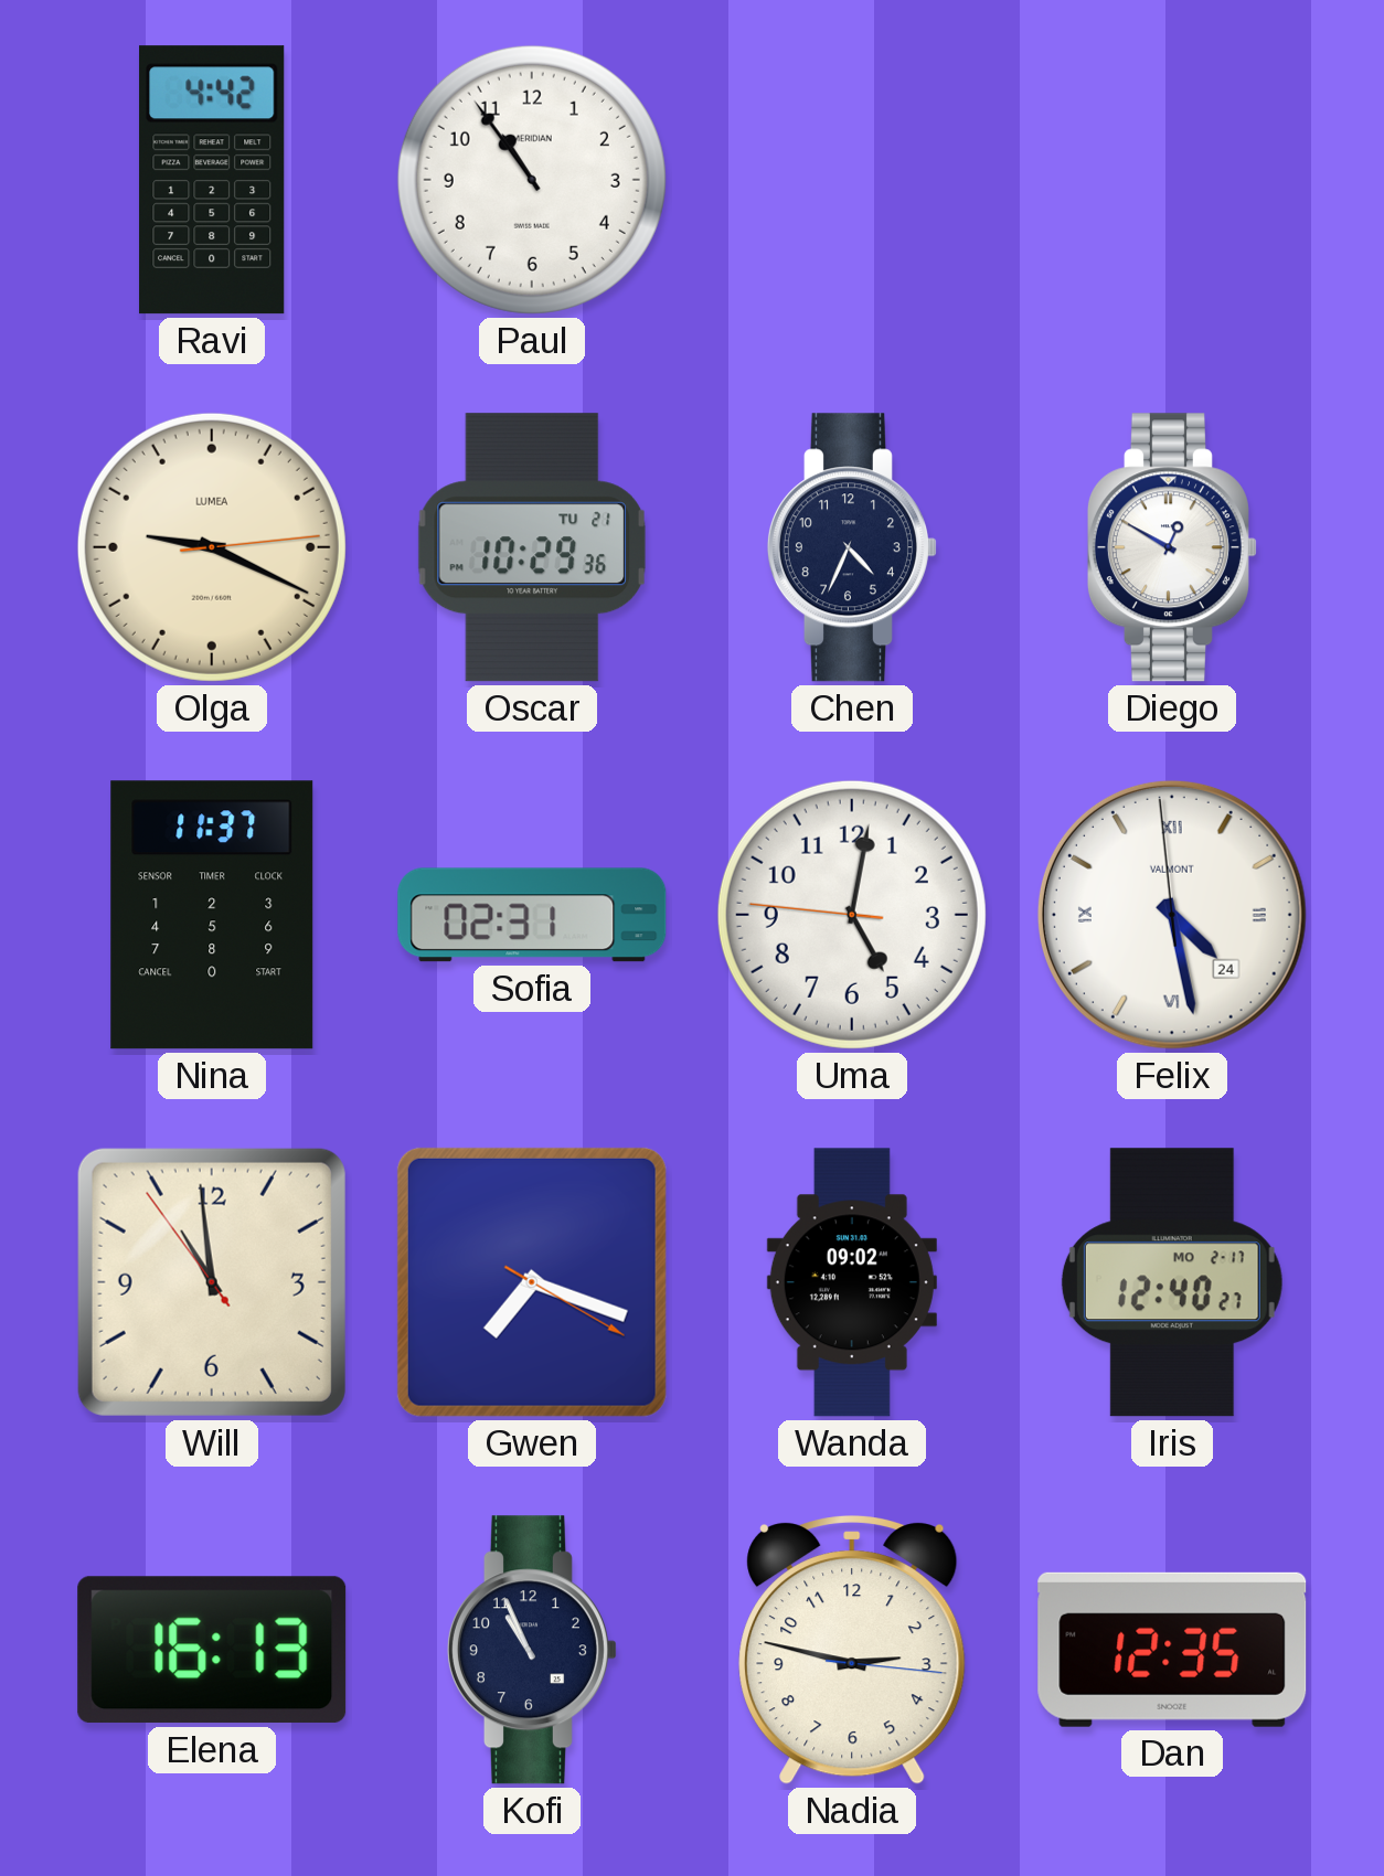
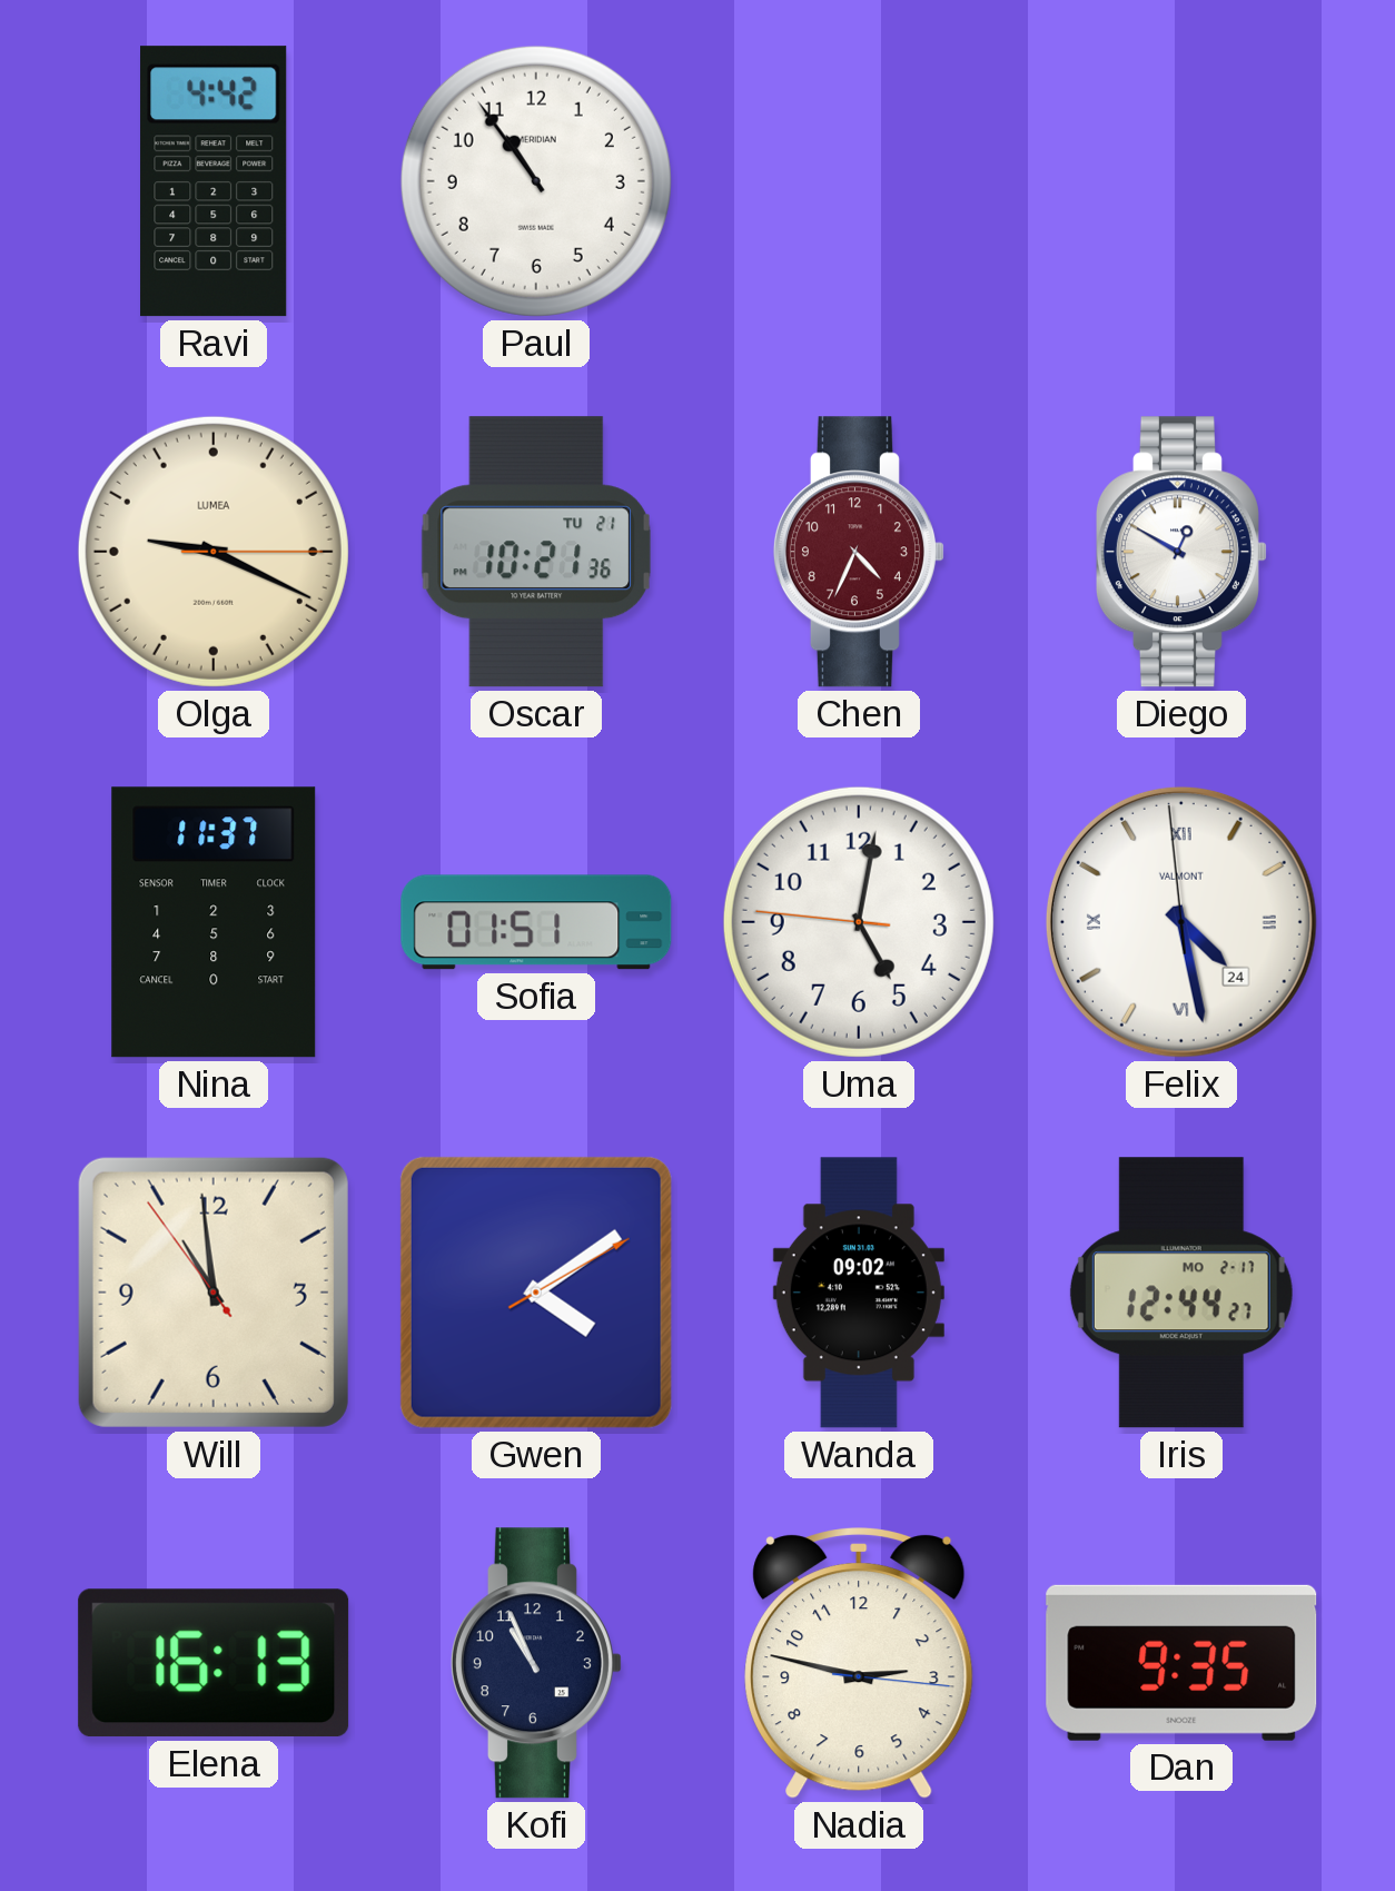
Olga: 9:19:14 -> 9:19:15 (214, 552)
Oscar: 10:29 -> 10:21 (536, 552)
Chen dial: navy -> burgundy (859, 552)
Sofia: 02:31 -> 01:51 (536, 922)
Gwen: 7:18 -> 4:09 (536, 1293)
Iris: 12:40 -> 12:44 (1181, 1293)
Dan: 12:35 -> 9:35 (1181, 1663)
